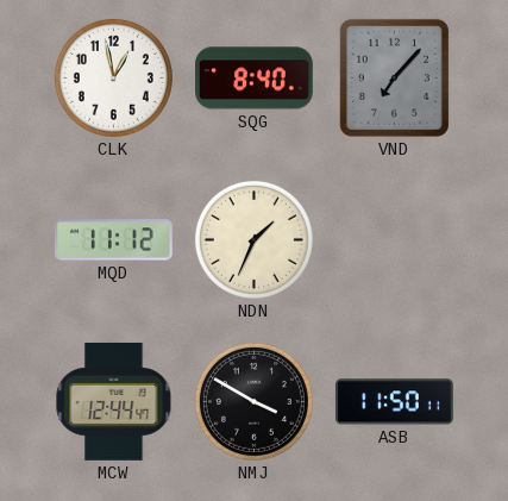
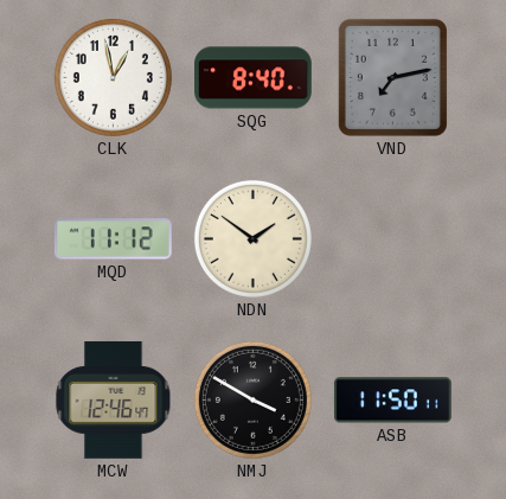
VND: 7:07 -> 7:13 (392, 77)
NDN: 1:34 -> 1:51 (252, 238)
MCW: 12:44 -> 12:46 (114, 399)
